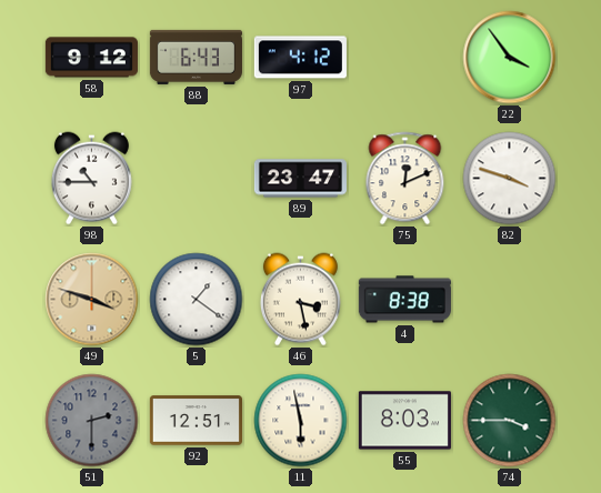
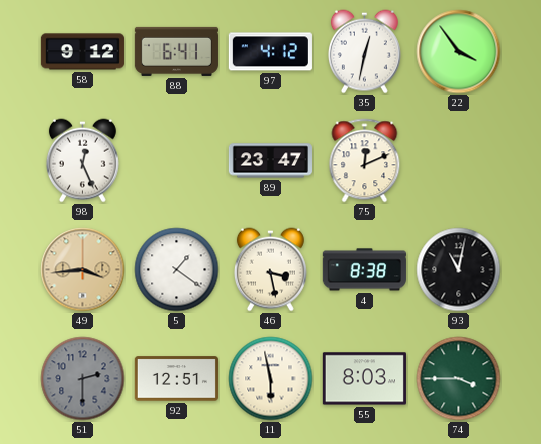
88: 6:43 -> 6:41 (176, 51)
35: none -> 12:32 (364, 52)
98: 10:45 -> 12:26 (82, 161)
82: 3:48 -> none (510, 179)
49: 3:48 -> 3:44 (83, 270)
93: none -> 11:02 (459, 270)
